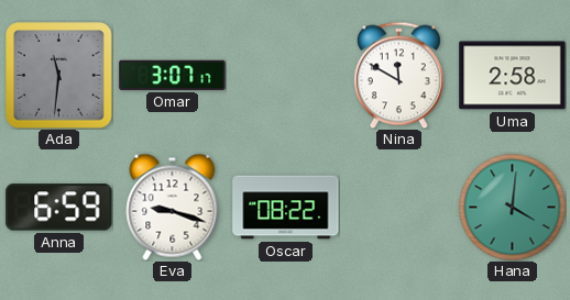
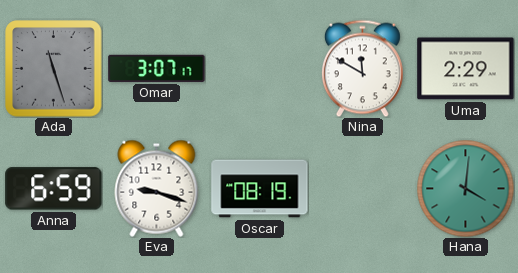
Ada: 11:31 -> 11:27 (54, 69)
Uma: 2:58 -> 2:29 (466, 69)
Oscar: 08:22 -> 08:19 (260, 189)
